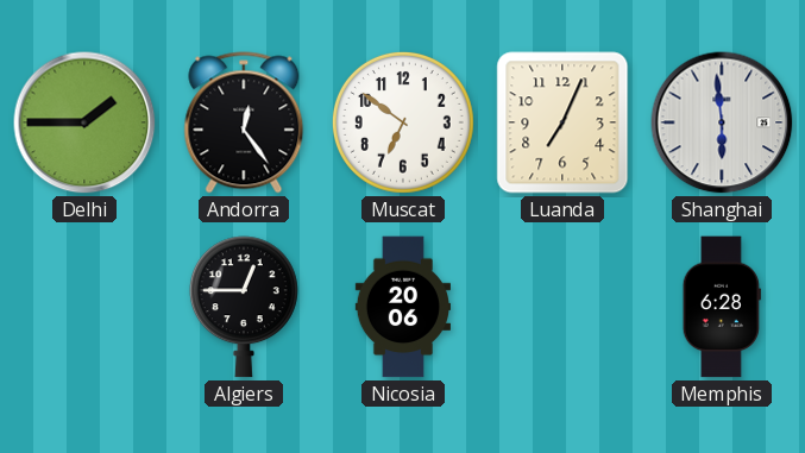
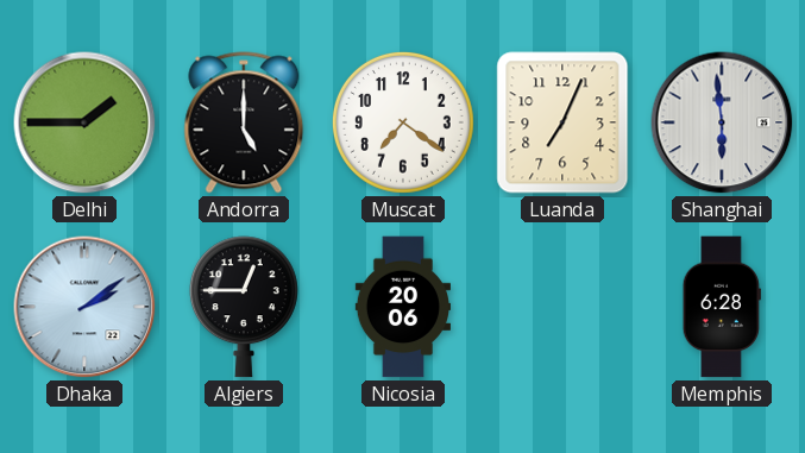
Andorra: 12:24 -> 5:00 (244, 122)
Muscat: 6:51 -> 7:21 (403, 122)
Dhaka: none -> 2:09 (84, 307)
